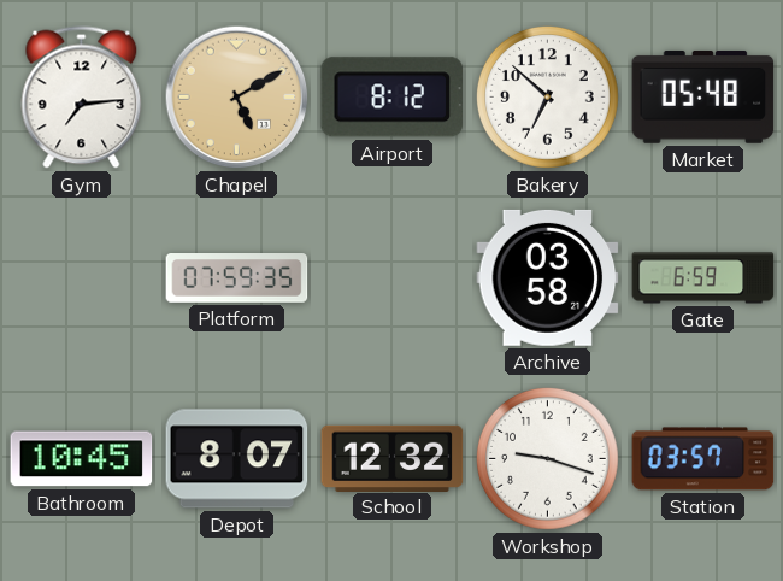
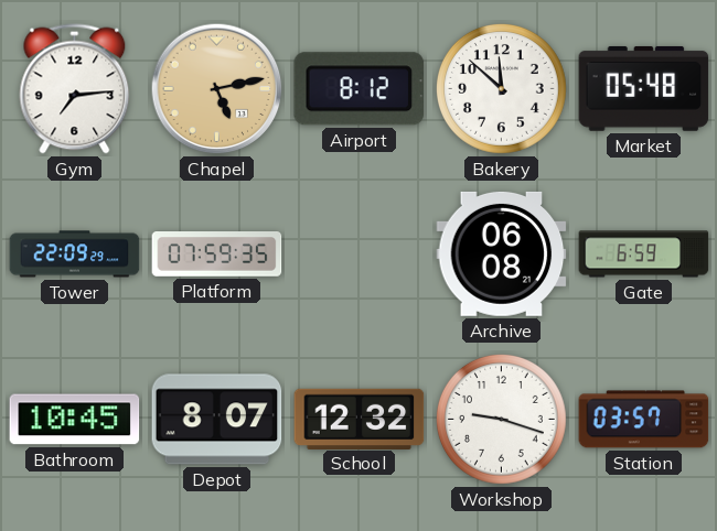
Chapel: 5:10 -> 5:13 (217, 89)
Bakery: 6:52 -> 11:52 (501, 88)
Tower: none -> 22:09 (75, 254)
Archive: 03:58 -> 06:08 (502, 253)
